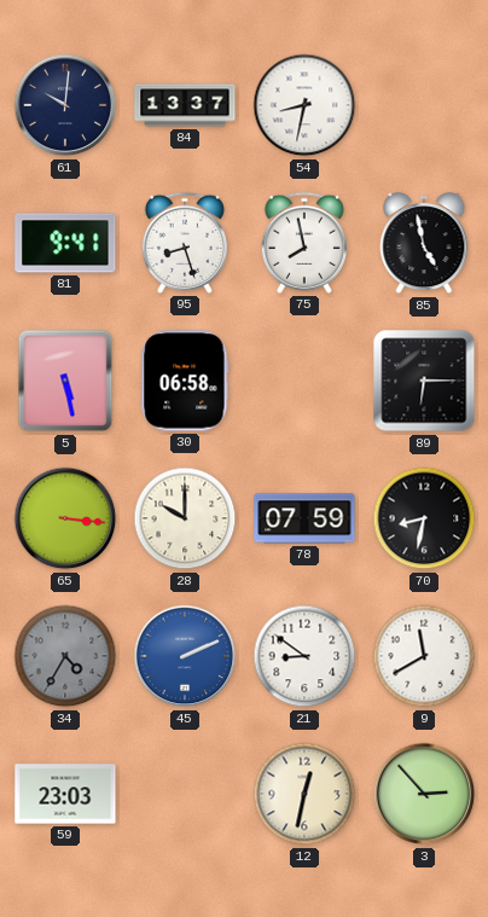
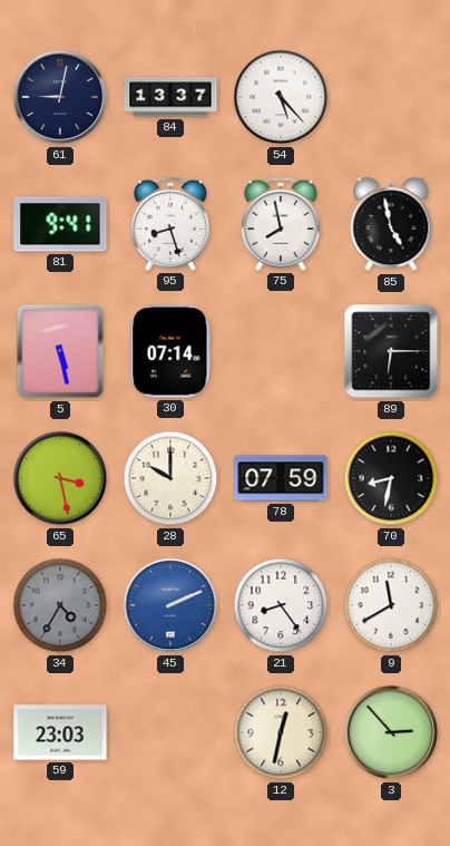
61: 10:01 -> 9:02 (60, 97)
54: 8:32 -> 5:23 (281, 97)
30: 06:58 -> 07:14 (170, 351)
65: 3:16 -> 3:28 (60, 478)
21: 8:51 -> 8:24 (281, 605)
